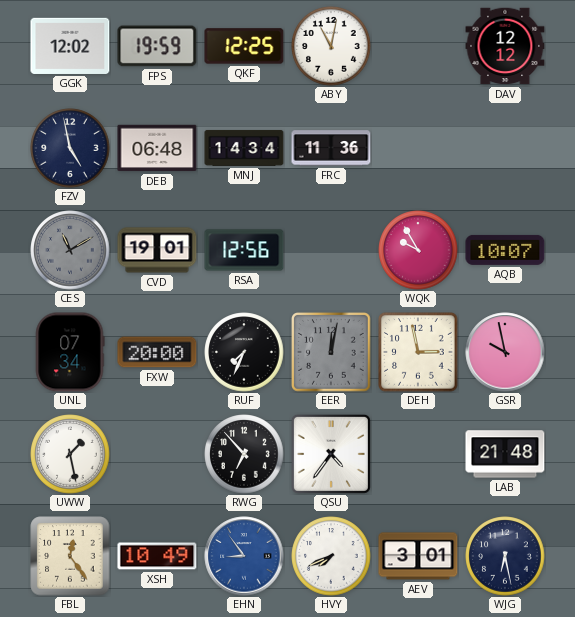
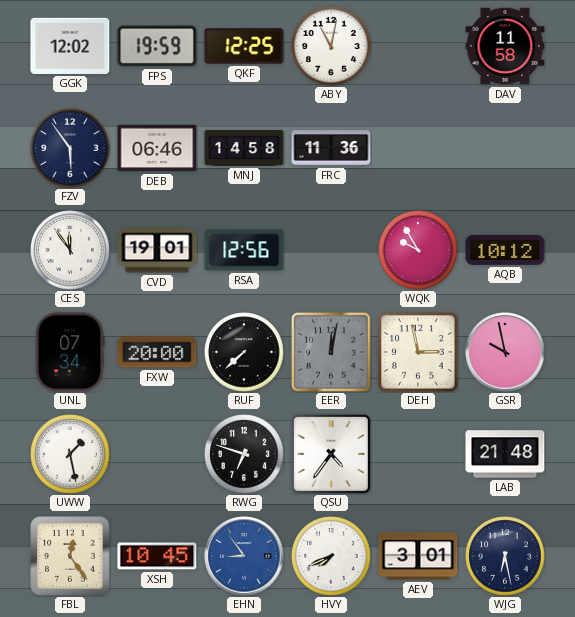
DAV: 12:12 -> 11:58 (505, 46)
FZV: 4:58 -> 5:54 (70, 148)
DEB: 06:48 -> 06:46 (157, 148)
MNJ: 14:34 -> 14:58 (244, 148)
CES: 11:10 -> 11:54 (70, 250)
CES dial: grey -> white (70, 250)
AQB: 10:07 -> 10:12 (505, 250)
RUF: 7:34 -> 7:38 (244, 352)
RWG: 6:53 -> 6:48 (244, 454)
XSH: 10:49 -> 10:45 (157, 556)
